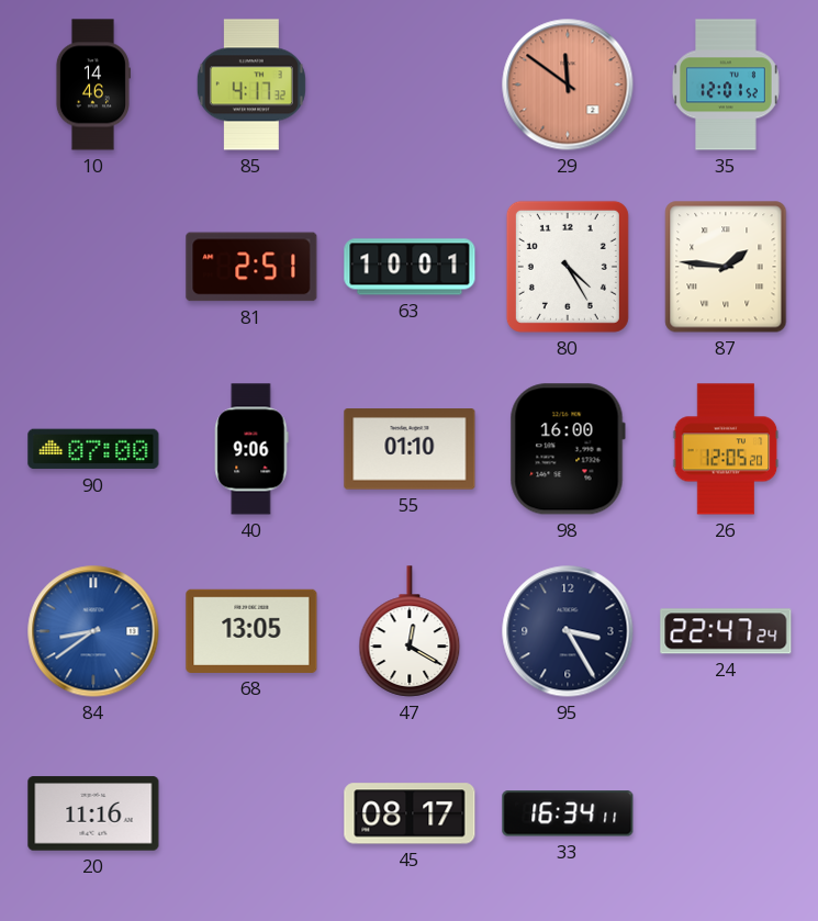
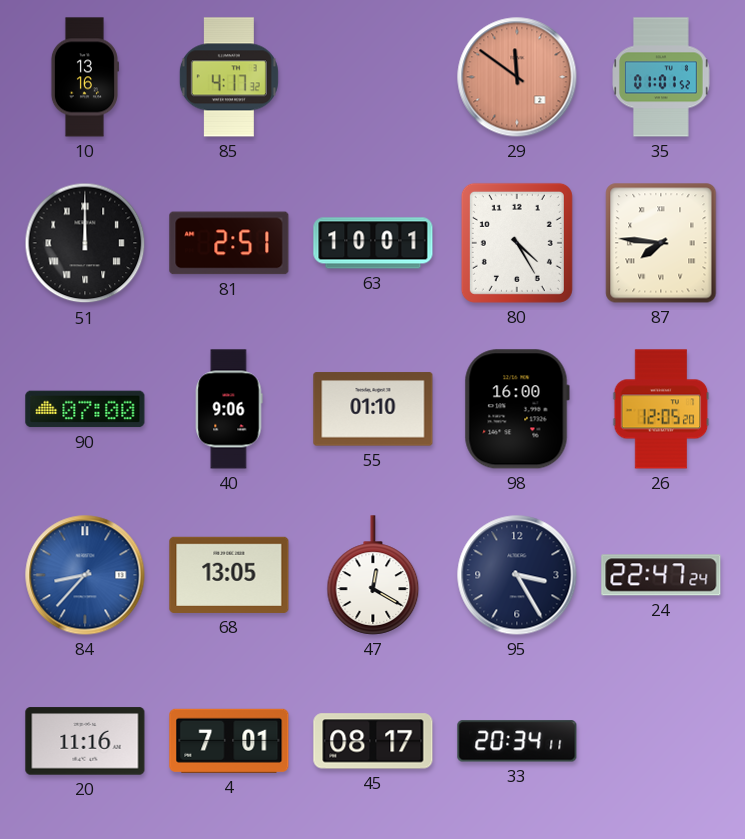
10: 14:46 -> 13:16 (84, 77)
35: 12:01 -> 01:01 (661, 77)
51: none -> 12:00 (85, 243)
87: 1:46 -> 7:46 (661, 243)
84: 8:39 -> 8:37 (85, 575)
4: none -> 7:01 (229, 741)
33: 16:34 -> 20:34 (517, 741)
